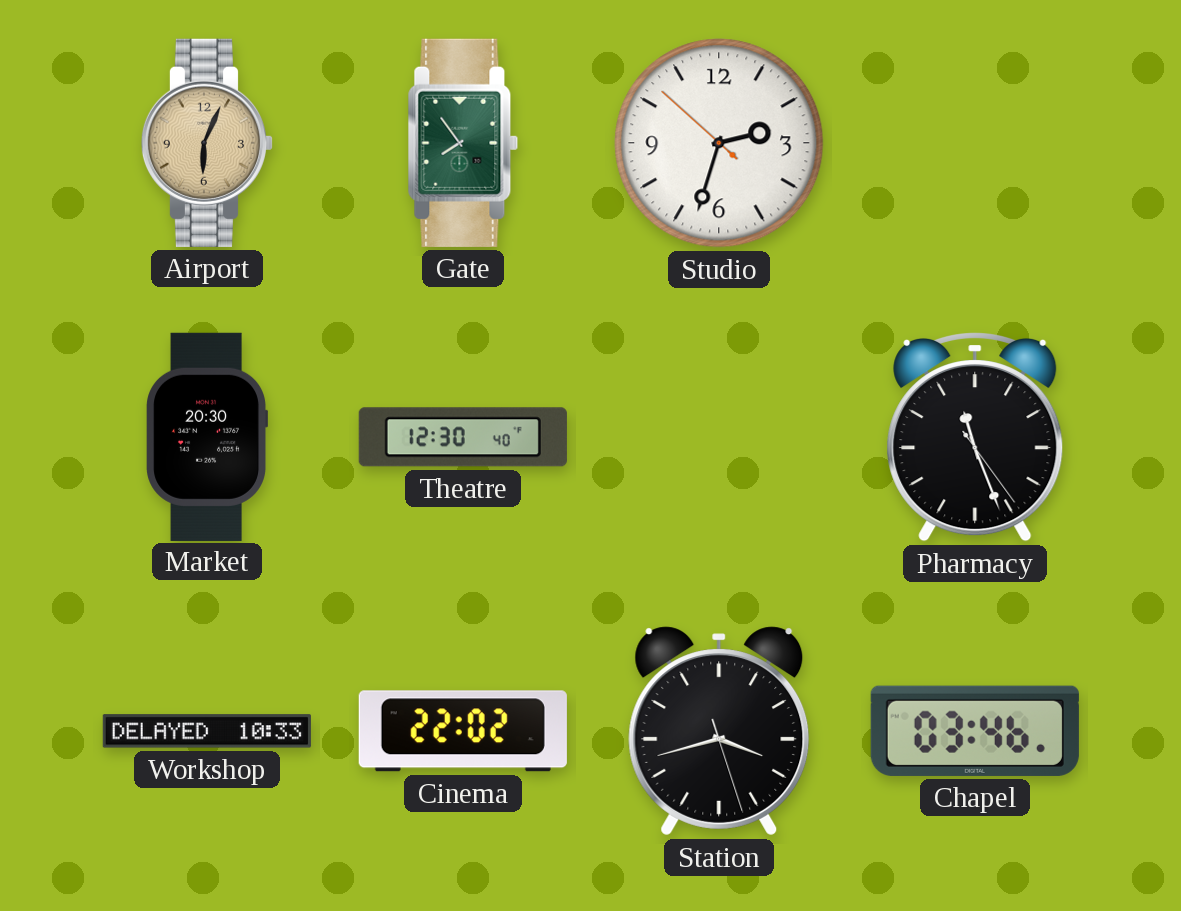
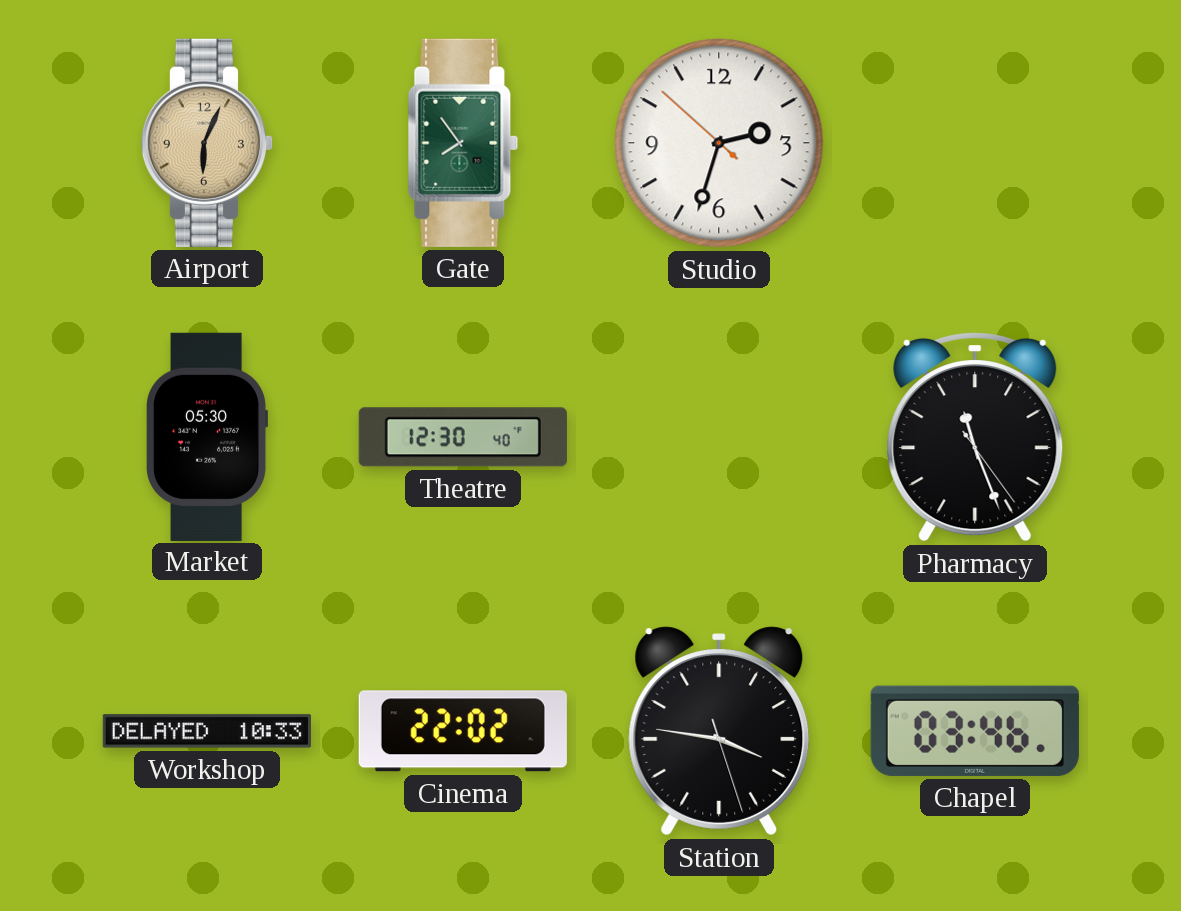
Market: 20:30 -> 05:30 (207, 437)
Station: 3:42 -> 3:46 (719, 731)
